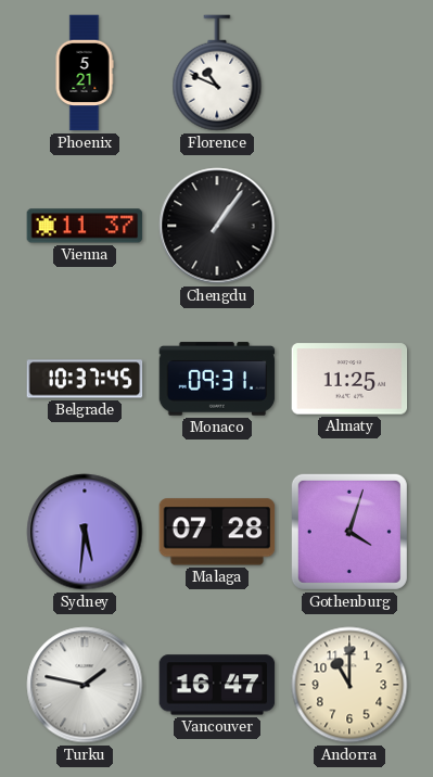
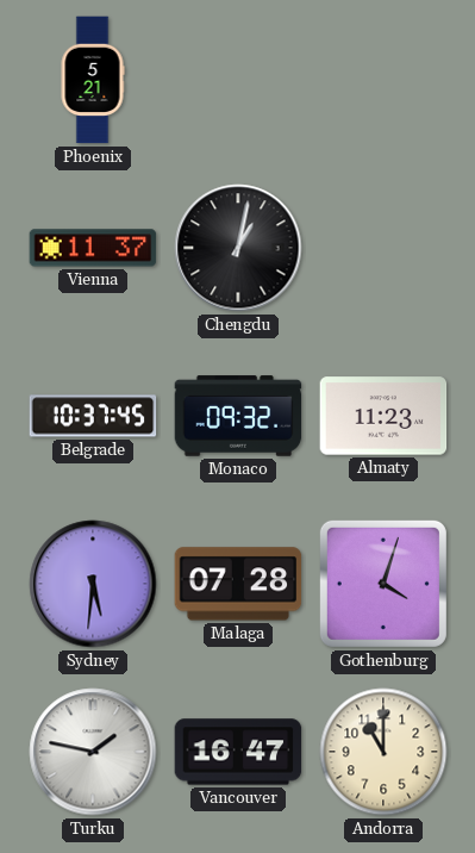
Florence: 10:49 -> none (217, 73)
Chengdu: 1:06 -> 1:02 (238, 248)
Monaco: 09:31 -> 09:32 (238, 416)
Almaty: 11:25 -> 11:23 (383, 416)
